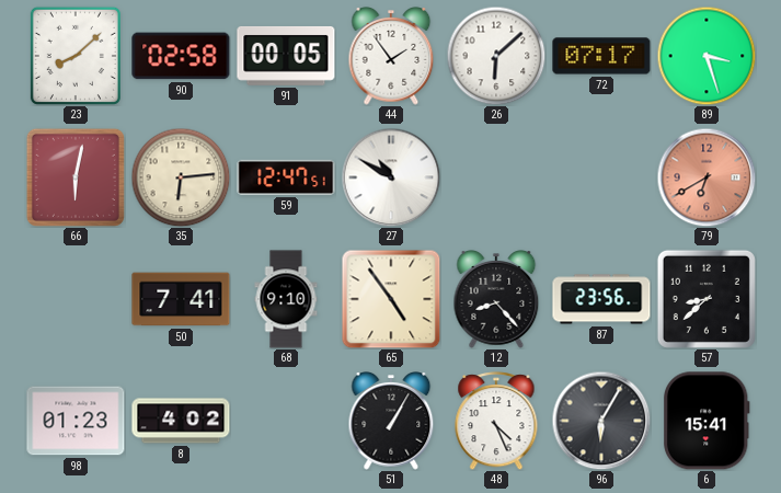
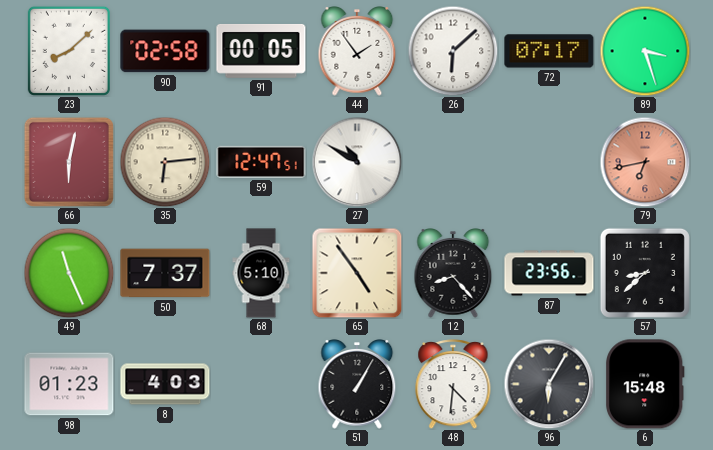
79: 6:40 -> 6:43 (645, 162)
49: none -> 11:26 (69, 273)
50: 7:41 -> 7:37 (165, 273)
68: 9:10 -> 5:10 (261, 273)
8: 4:02 -> 4:03 (165, 384)
48: 4:26 -> 4:31 (453, 384)
6: 15:41 -> 15:48 (646, 384)
